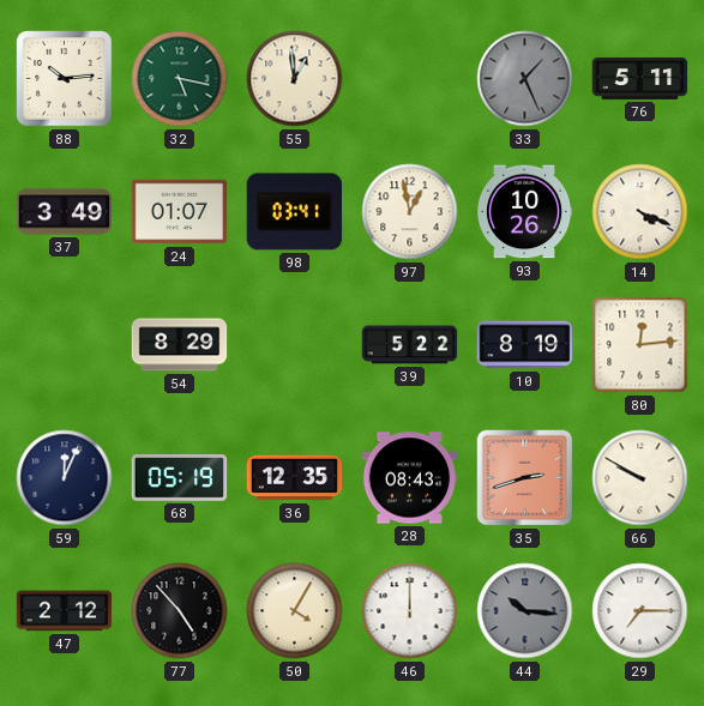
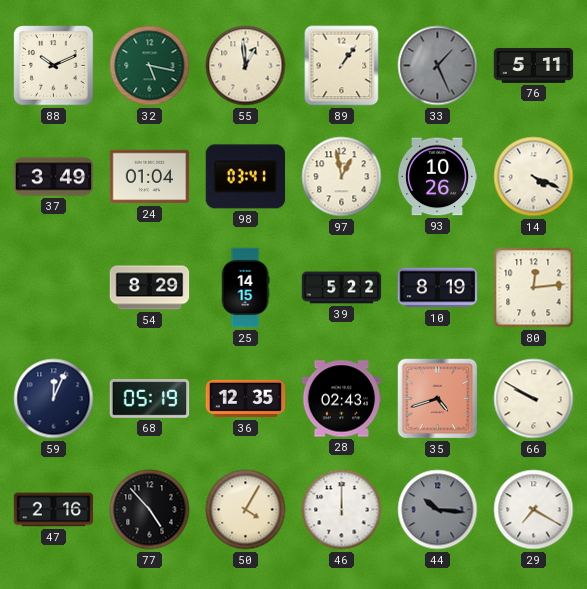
88: 10:14 -> 10:11 (54, 66)
89: none -> 1:06 (342, 66)
24: 01:07 -> 01:04 (150, 177)
25: none -> 14:15 (245, 288)
28: 08:43 -> 02:43 (342, 399)
35: 2:42 -> 4:42 (438, 399)
47: 2:12 -> 2:16 (54, 510)
29: 7:15 -> 7:20 (534, 510)
